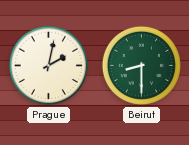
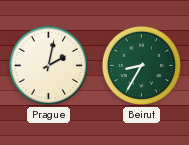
Beirut: 8:30 -> 8:35 (141, 65)
